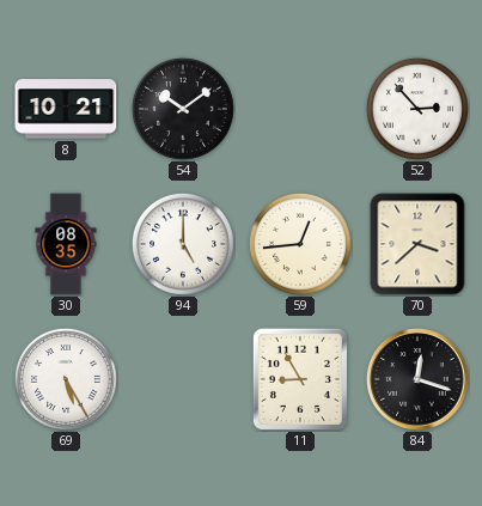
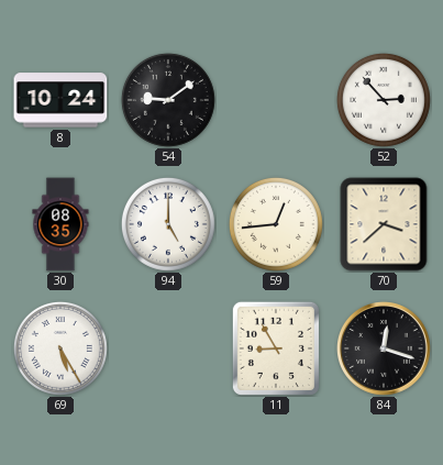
8: 10:21 -> 10:24 (60, 100)
54: 10:09 -> 9:09 (168, 100)
